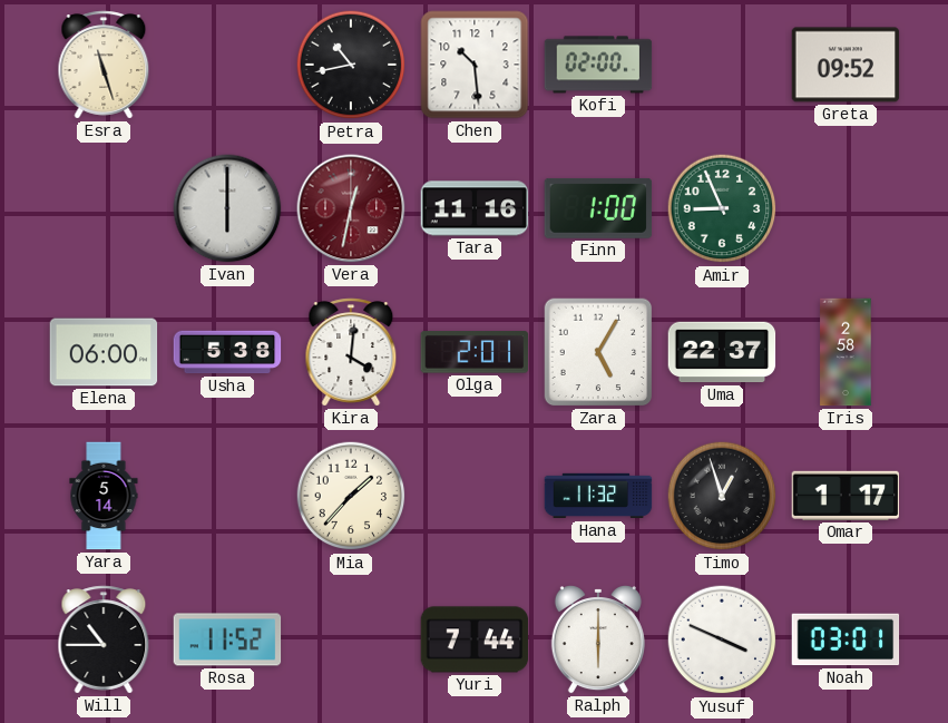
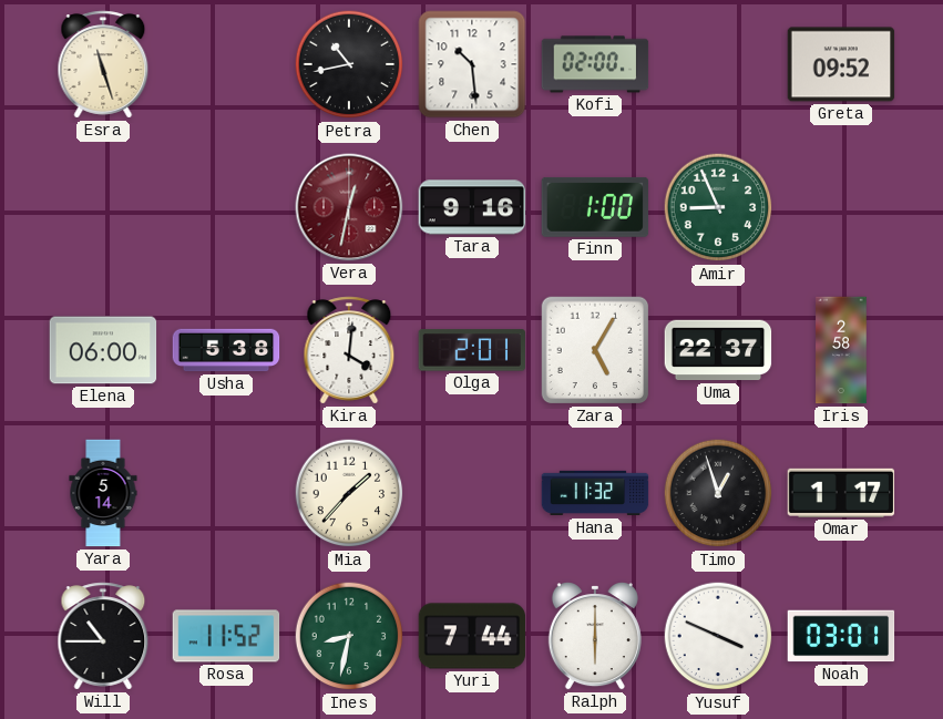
Ivan: 6:00 -> none (227, 208)
Tara: 11:16 -> 9:16 (472, 207)
Ines: none -> 8:32 (349, 636)
